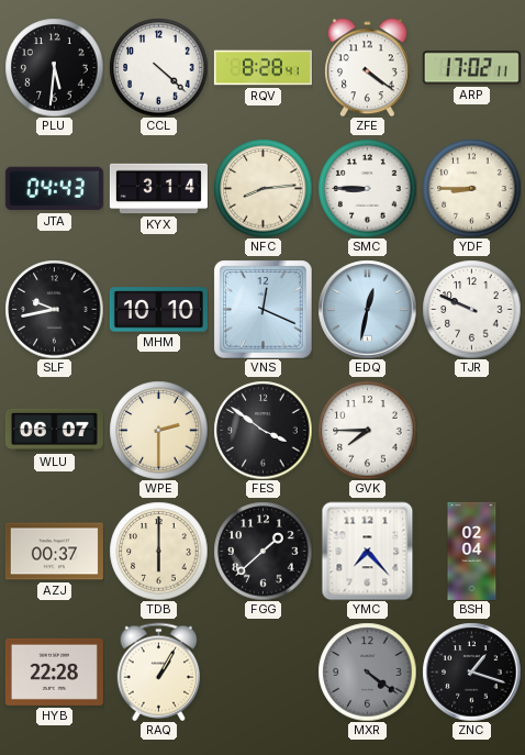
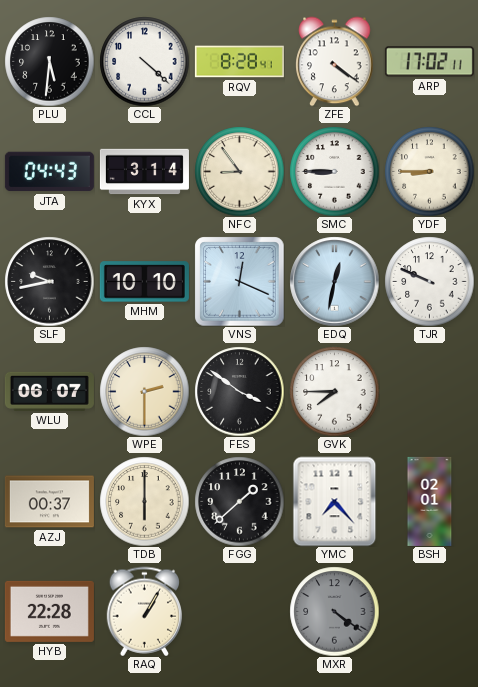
NFC: 8:14 -> 8:54 (239, 171)
BSH: 02:04 -> 02:01 (430, 501)
ZNC: 1:18 -> none (471, 671)
